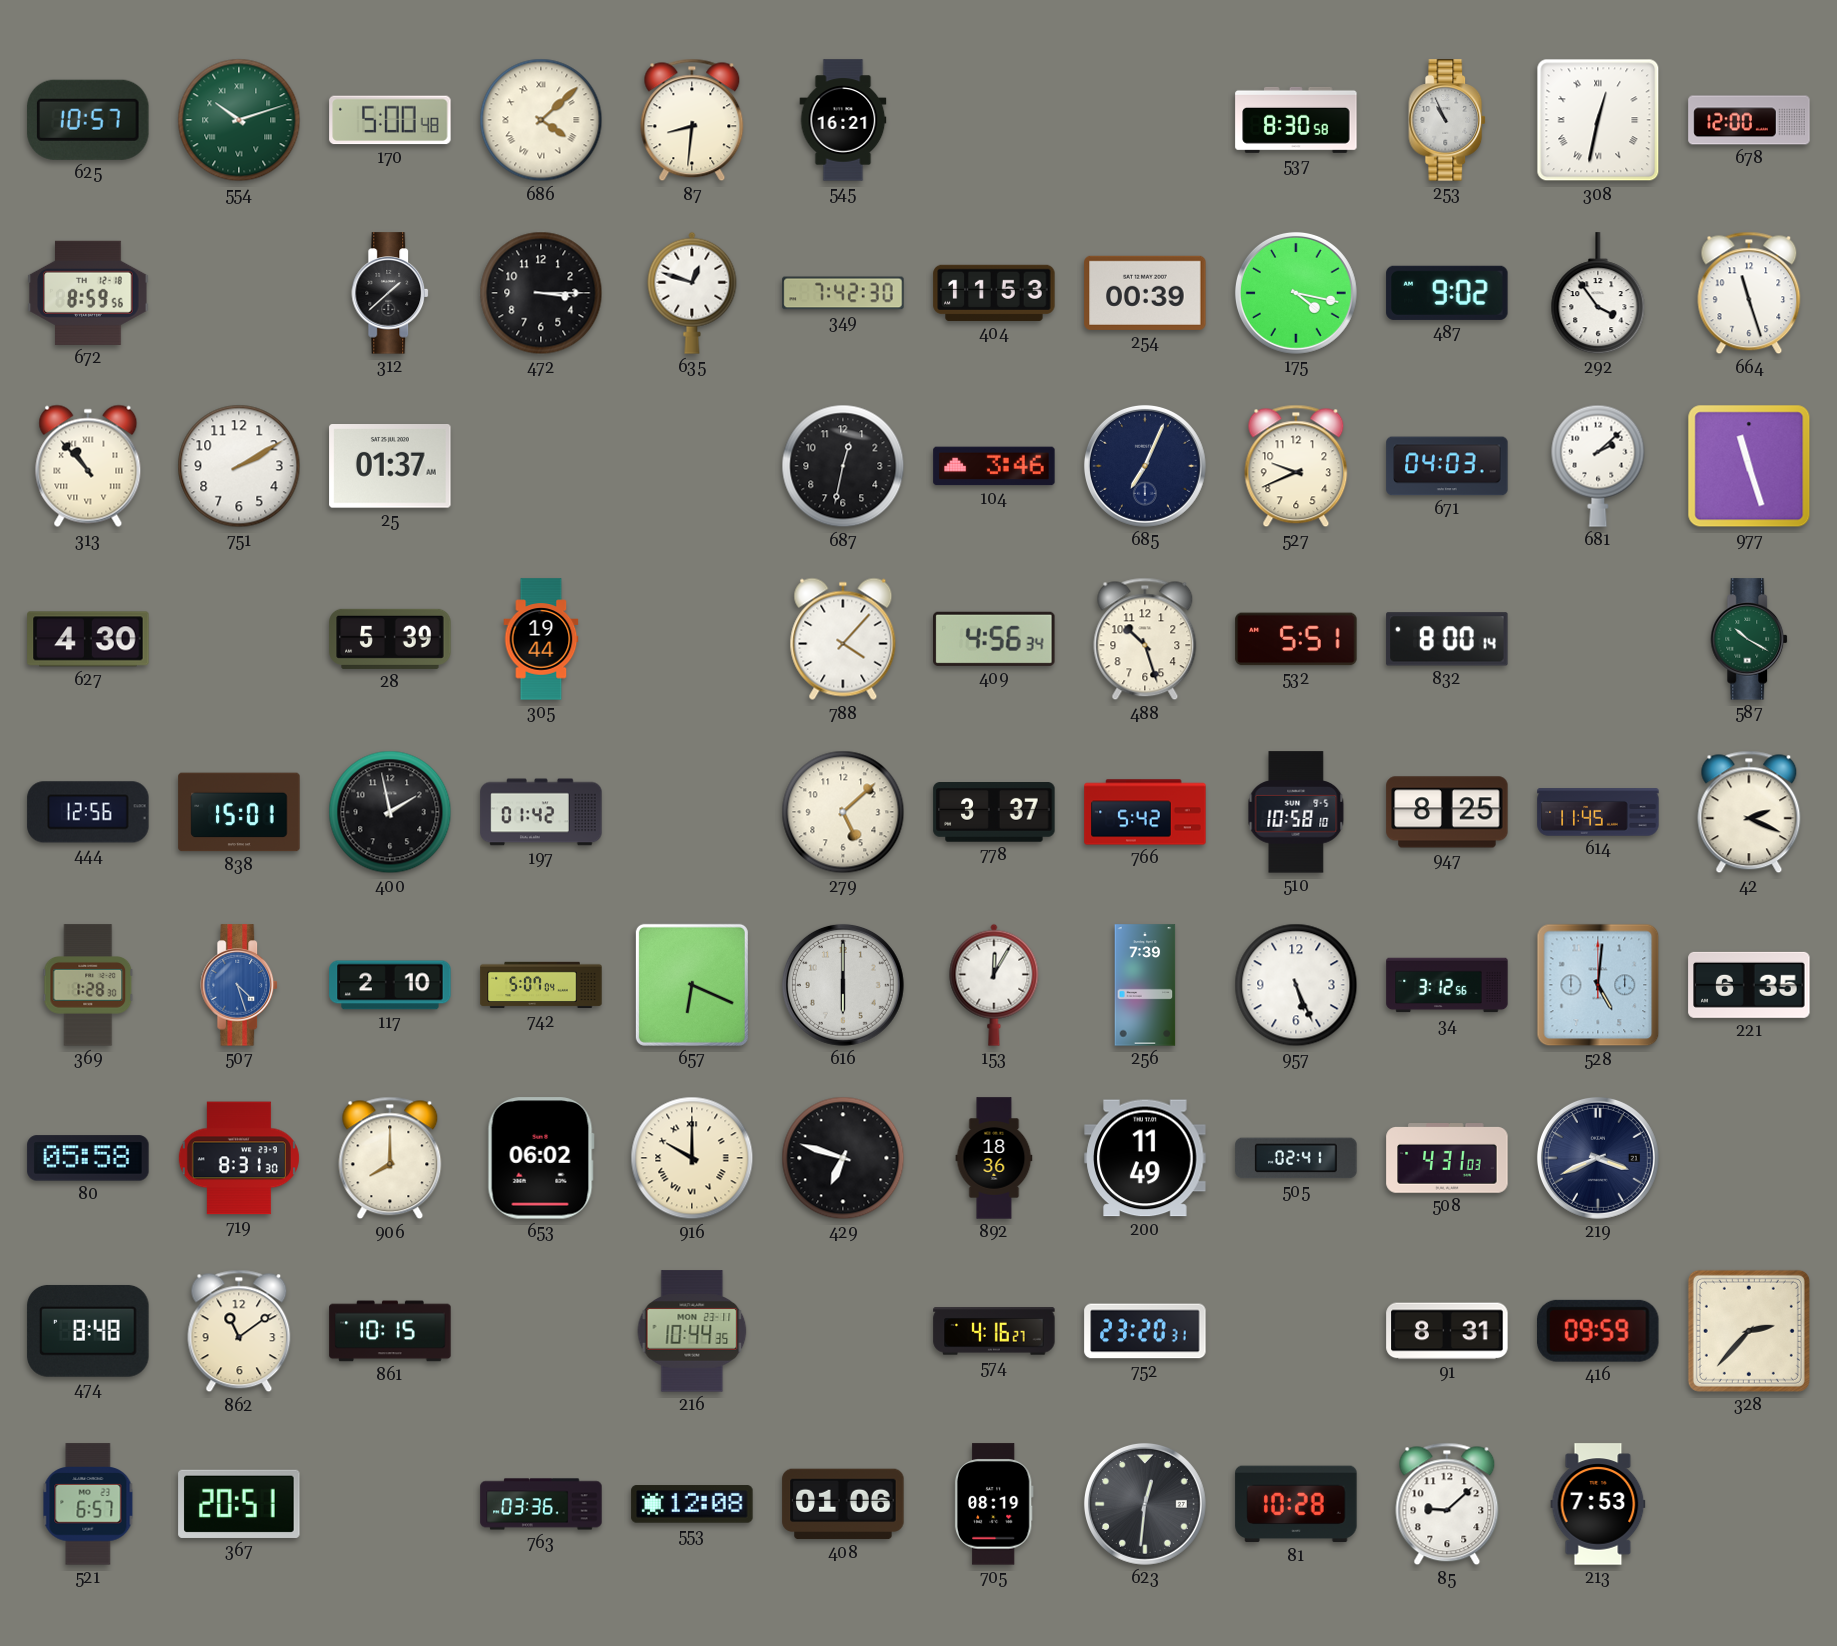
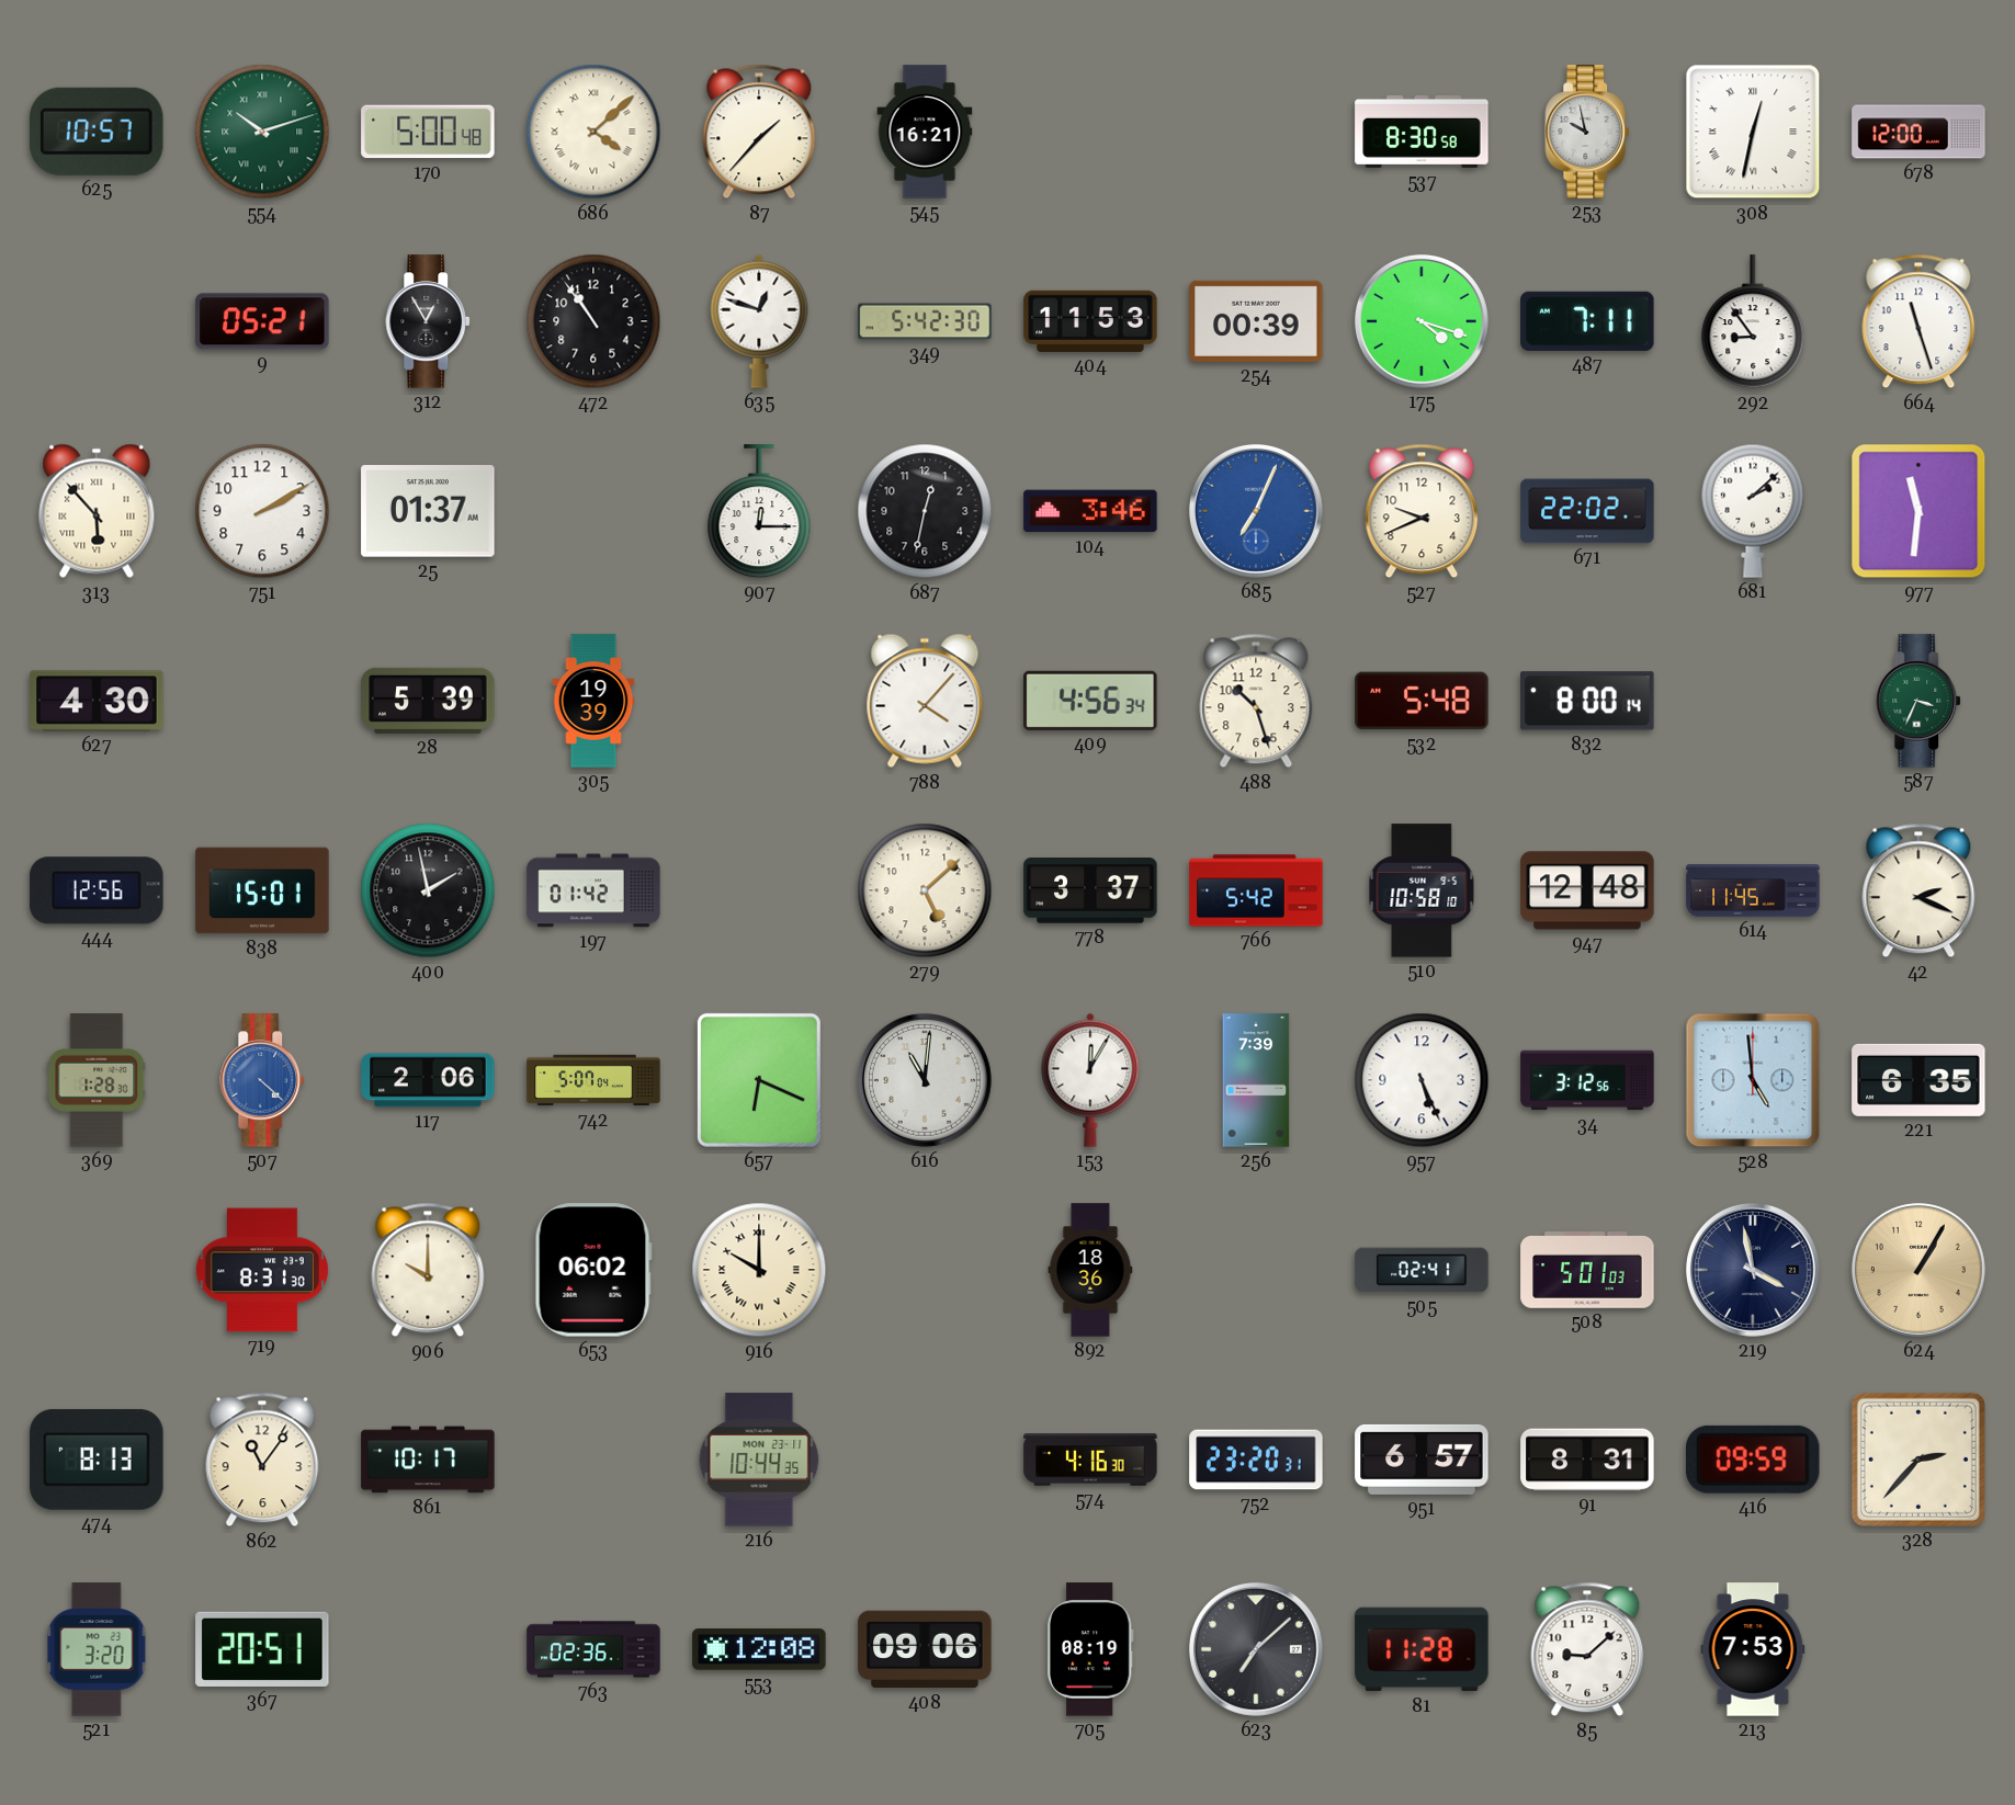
87: 8:31 -> 1:37 (759, 132)
253: 10:56 -> 9:58 (1588, 132)
672: 8:59 -> none (88, 293)
9: none -> 05:21 (262, 321)
312: 1:38 -> 12:55 (429, 321)
472: 3:15 -> 10:54 (593, 321)
349: 7:42 -> 5:42 (925, 321)
175: 4:17 -> 4:18 (1422, 321)
487: 9:02 -> 7:11 (1587, 321)
292: 3:54 -> 8:54 (1753, 322)
313: 10:53 -> 5:53 (97, 511)
907: none -> 12:15 (759, 512)
685 dial: navy -> blue (1256, 511)
671: 04:03 -> 22:02 (1587, 511)
977: 11:27 -> 11:31 (1918, 511)
305: 19:44 -> 19:39 (593, 701)
532: 5:51 -> 5:48 (1422, 701)
587: 10:20 -> 3:34 (1920, 701)
947: 8:25 -> 12:48 (1587, 890)
507: 4:27 -> 4:22 (263, 1080)
117: 2:10 -> 2:06 (428, 1080)
616: 6:00 -> 11:01 (925, 1080)
528: 5:01 -> 4:59 (1753, 1080)
80: 05:58 -> none (88, 1158)
906: 8:00 -> 10:00 (428, 1270)
429: 6:48 -> none (843, 1158)
200: 11:49 -> none (1145, 1158)
508: 4:31 -> 5:01 (1587, 1270)
219: 3:41 -> 3:58 (1753, 1270)
624: none -> 1:05 (1918, 1270)
474: 8:48 -> 8:13 (97, 1460)
862: 11:09 -> 11:06 (262, 1460)
861: 10:15 -> 10:17 (428, 1460)
574: 4:16:27 -> 4:16:30 (1090, 1460)
951: none -> 6:57 (1422, 1460)
521: 6:57 -> 3:20 (97, 1649)
763: 03:36 -> 02:36 (593, 1649)
408: 01:06 -> 09:06 (925, 1649)
623: 12:31 -> 7:08 (1256, 1649)
81: 10:28 -> 11:28 (1422, 1649)
